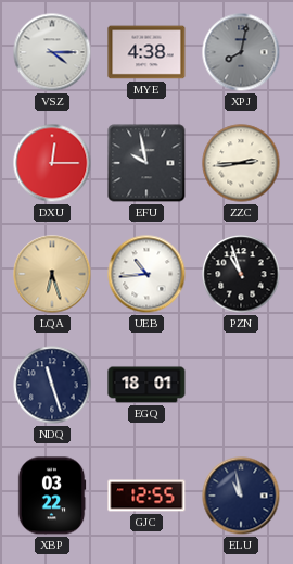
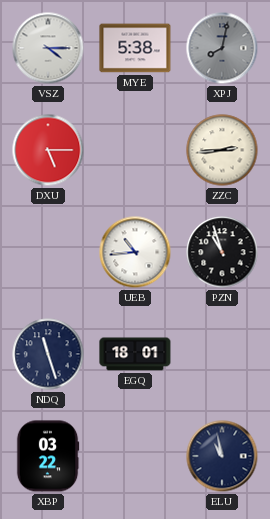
MYE: 4:38 -> 5:38 (135, 48)
DXU: 12:15 -> 5:15 (48, 150)
EFU: 9:58 -> none (146, 163)
LQA: 6:27 -> none (52, 274)
GJC: 12:55 -> none (146, 496)
